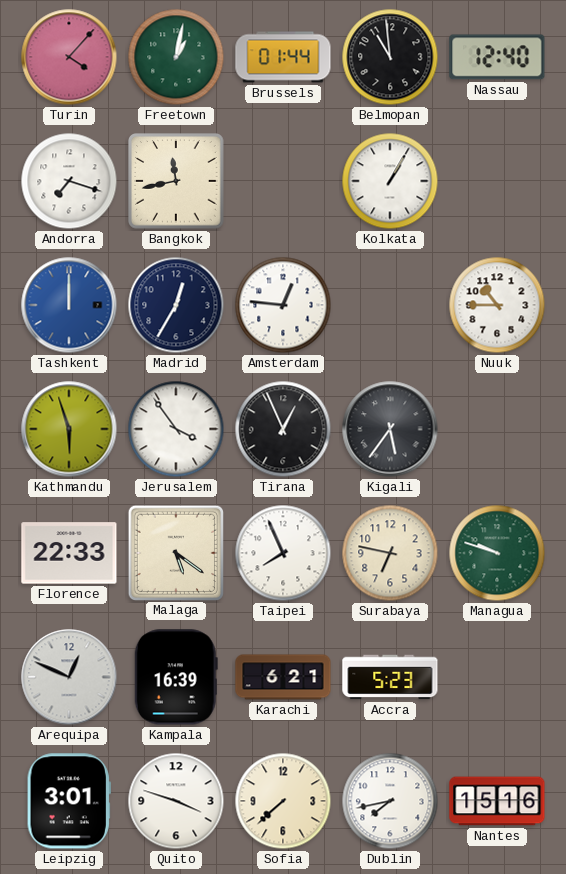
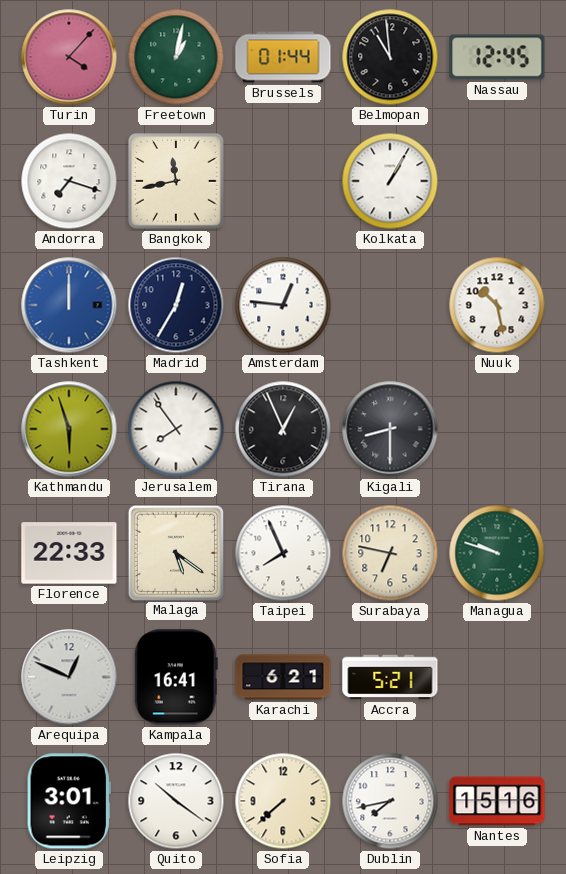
Nassau: 12:40 -> 12:45 (497, 57)
Nuuk: 10:45 -> 10:28 (497, 305)
Jerusalem: 3:54 -> 7:54 (176, 429)
Kigali: 5:36 -> 8:30 (390, 429)
Kampala: 16:39 -> 16:41 (176, 677)
Accra: 5:23 -> 5:21 (390, 677)
Quito: 3:48 -> 10:21 (176, 801)
